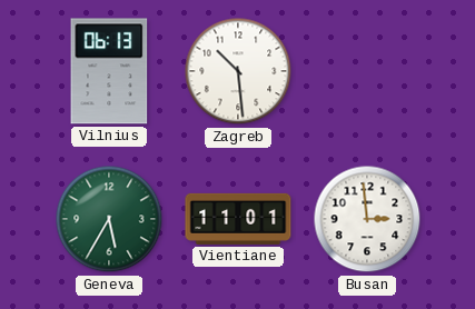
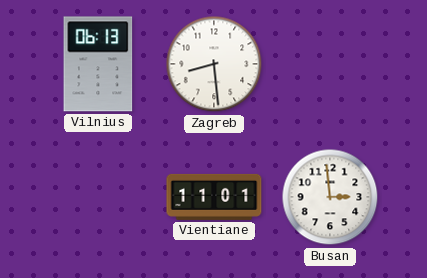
Zagreb: 10:29 -> 8:29 (214, 64)
Geneva: 5:35 -> none (109, 219)
